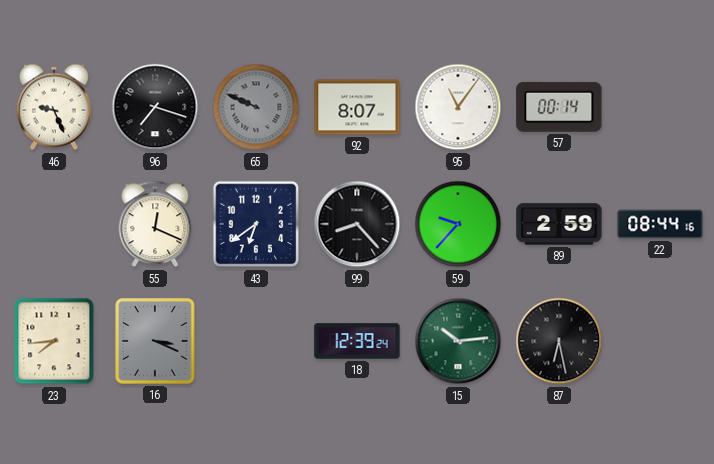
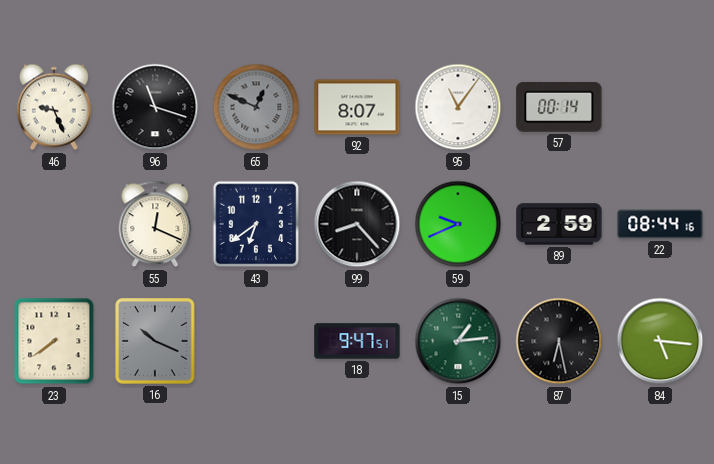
96: 7:18 -> 11:18 (155, 107)
65: 9:49 -> 12:49 (256, 107)
59: 9:37 -> 9:41 (458, 224)
23: 7:44 -> 7:39 (54, 341)
16: 3:19 -> 10:19 (155, 341)
18: 12:39 -> 9:47 (357, 341)
15: 10:14 -> 1:14 (458, 341)
84: none -> 5:16 (660, 341)
